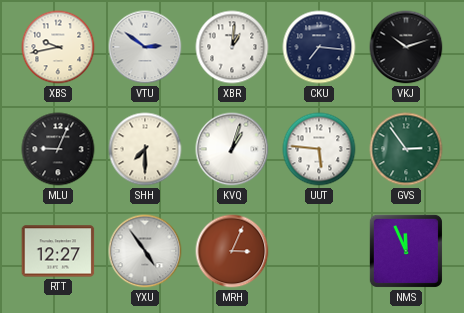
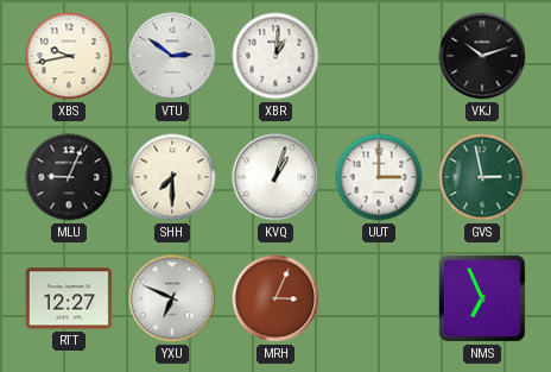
CKU: 7:16 -> none (319, 47)
UUT: 5:46 -> 3:00 (379, 177)
GVS: 2:54 -> 2:58 (482, 177)
YXU: 4:54 -> 6:49 (172, 298)
NMS: 11:56 -> 6:56 (482, 298)
